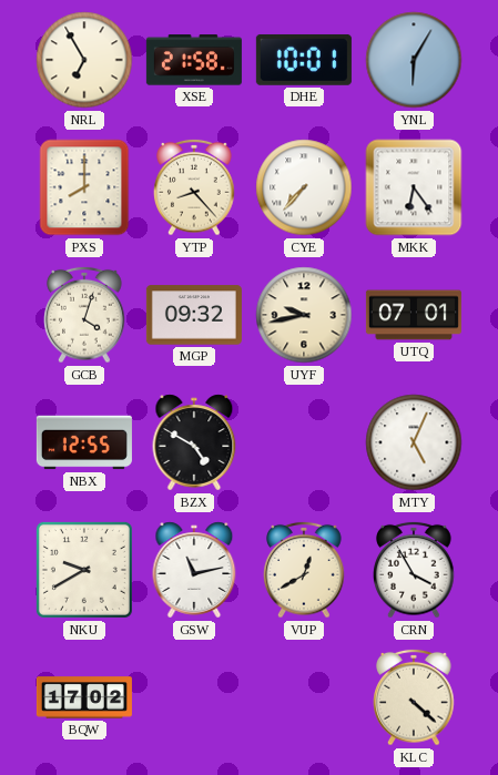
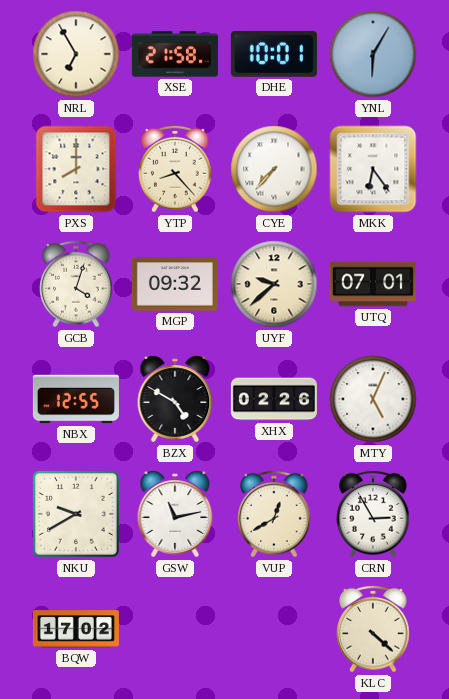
UYF: 9:43 -> 9:38 (274, 284)
XHX: none -> 02:26 (274, 399)
CRN: 3:55 -> 2:55 (373, 514)
